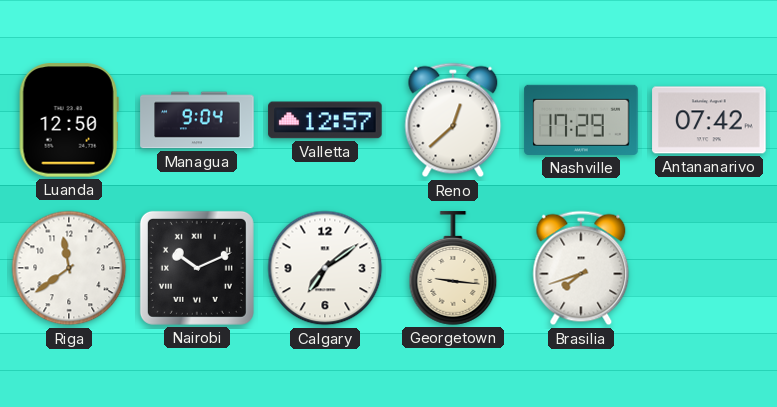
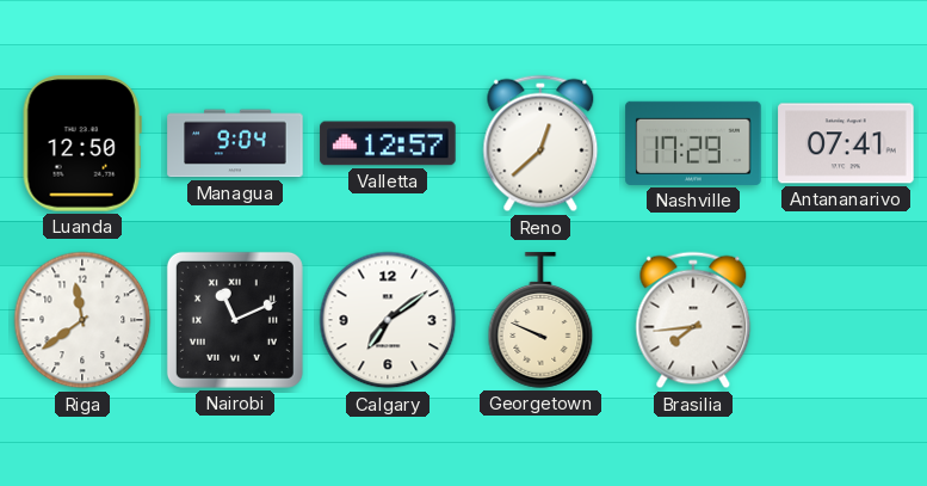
Antananarivo: 07:42 -> 07:41 (846, 143)
Nairobi: 10:11 -> 11:11 (235, 320)
Georgetown: 9:16 -> 9:49 (540, 320)
Brasilia: 7:42 -> 7:44 (693, 320)
